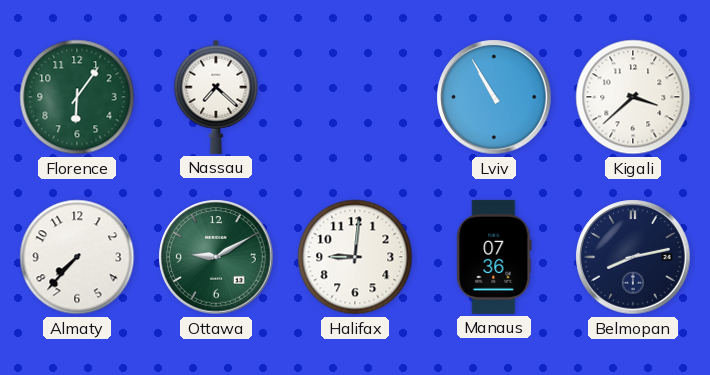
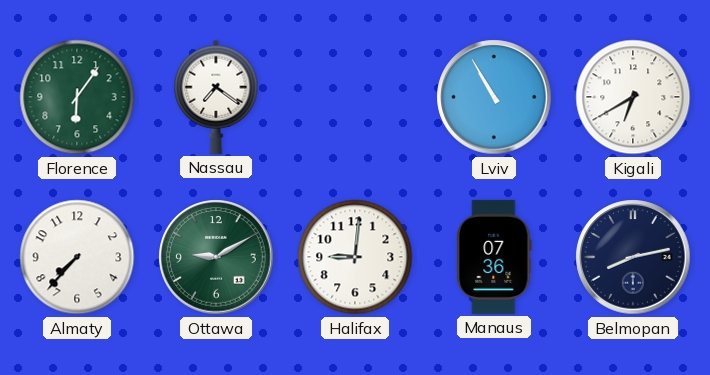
Nassau: 7:22 -> 7:21 (216, 97)
Kigali: 3:38 -> 6:40 (633, 97)
